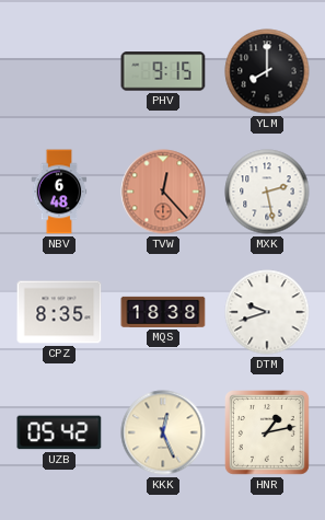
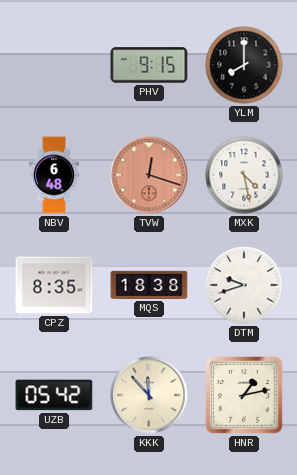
TVW: 12:23 -> 12:18 (149, 175)
MXK: 2:28 -> 4:28 (244, 175)
KKK: 12:26 -> 11:53 (149, 395)
